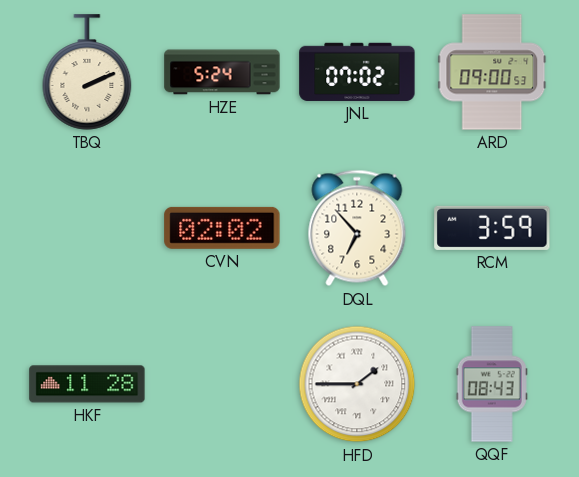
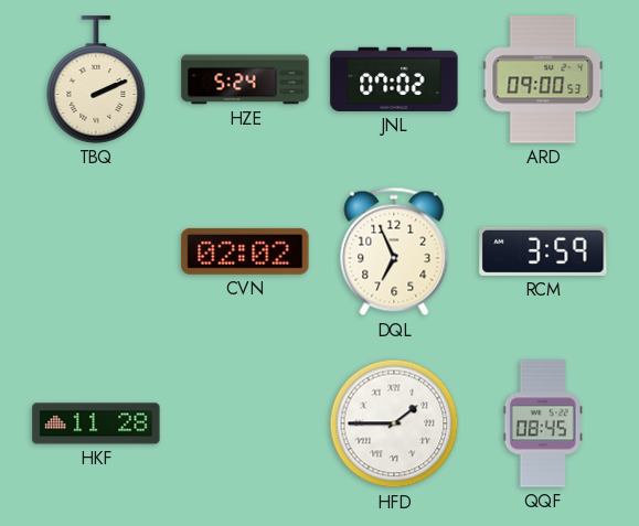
DQL: 6:53 -> 6:56 (394, 251)
QQF: 08:43 -> 08:45 (543, 423)
